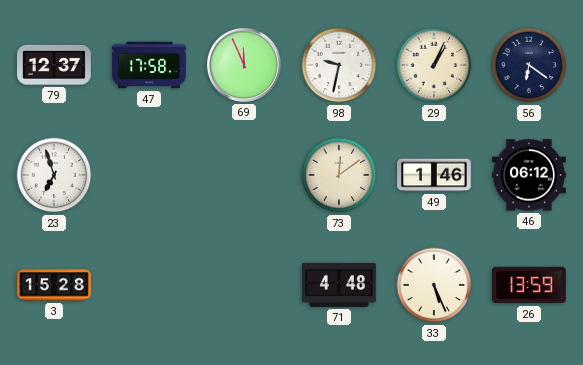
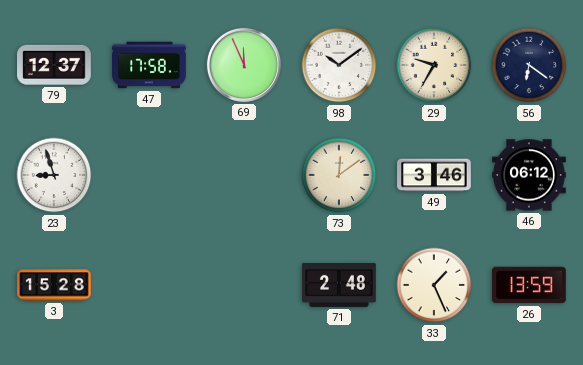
98: 9:32 -> 10:09 (339, 65)
29: 1:04 -> 9:35 (434, 65)
23: 6:57 -> 8:57 (54, 175)
49: 1:46 -> 3:46 (434, 175)
71: 4:48 -> 2:48 (340, 285)
33: 5:26 -> 1:26 (434, 285)
